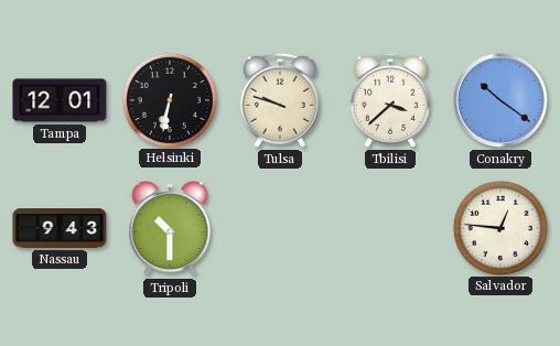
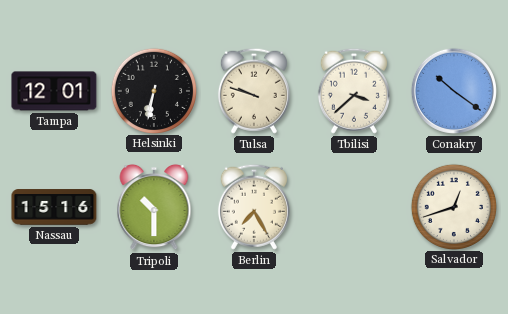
Nassau: 9:43 -> 15:16 (54, 207)
Berlin: none -> 7:25 (254, 207)
Salvador: 12:46 -> 12:42 (453, 206)
